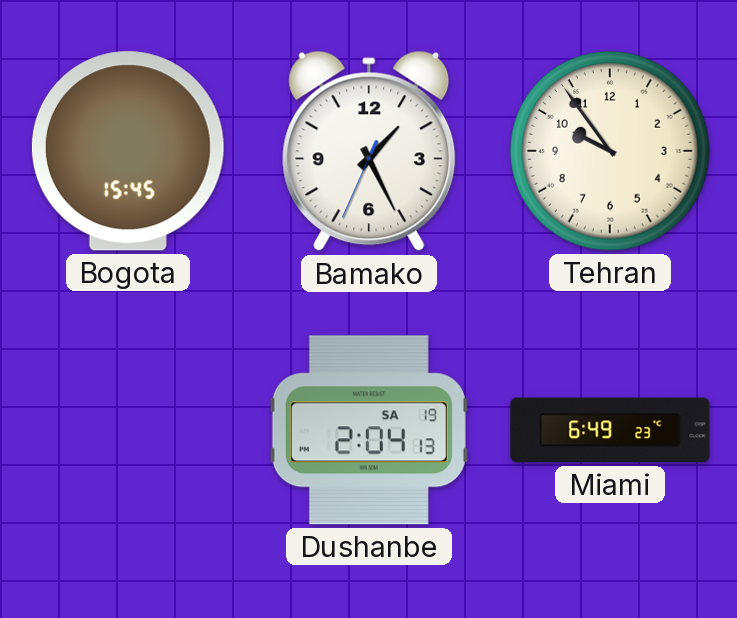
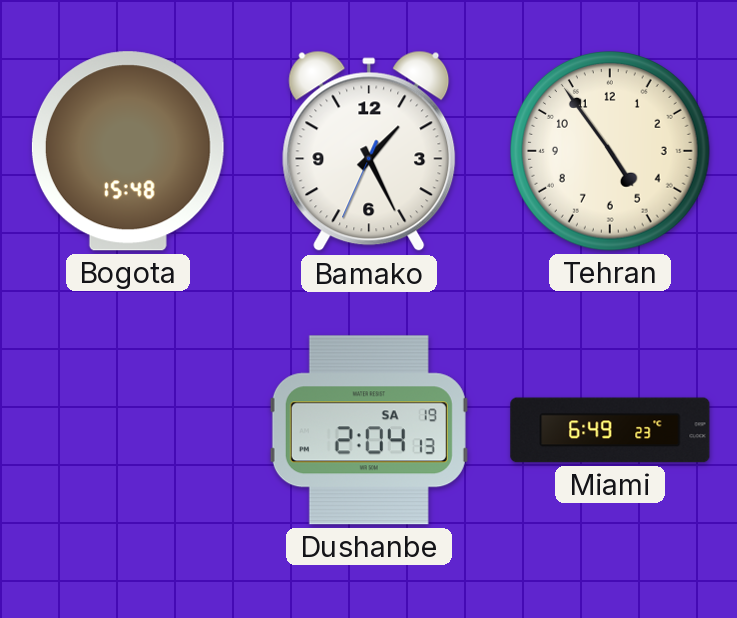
Bogota: 15:45 -> 15:48 (128, 151)
Tehran: 9:54 -> 4:54 (610, 151)
